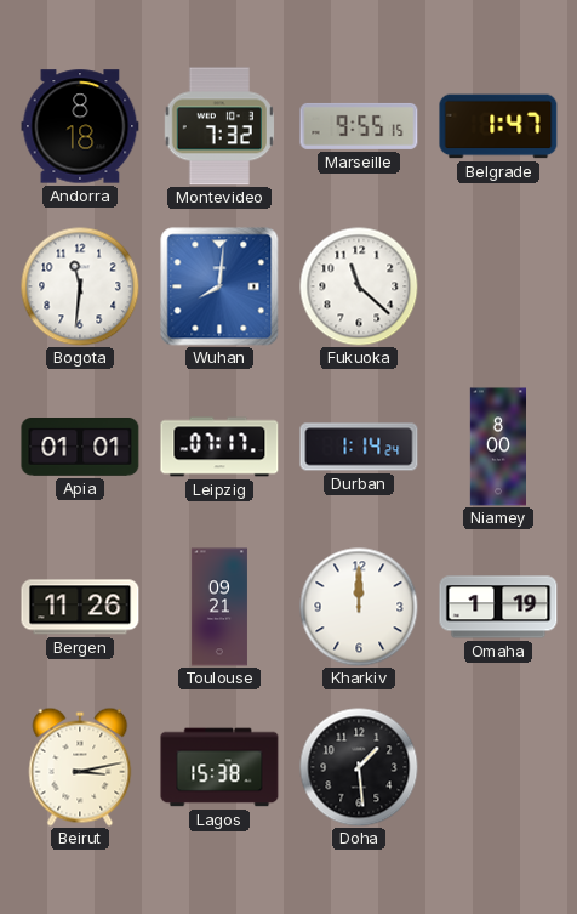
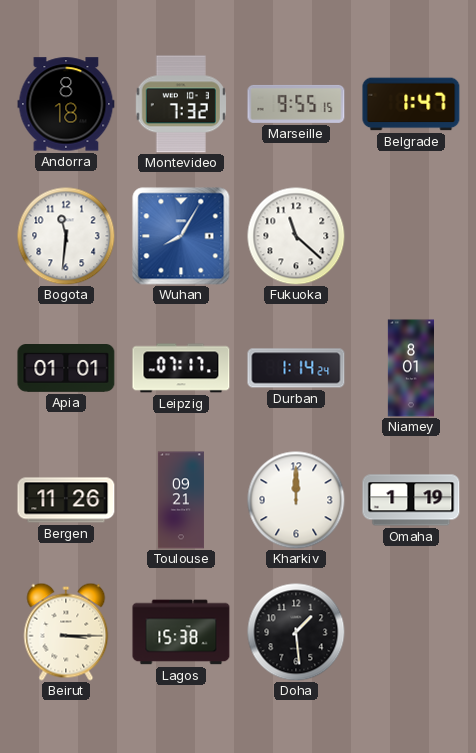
Wuhan: 8:01 -> 8:05 (181, 236)
Niamey: 8:00 -> 8:01 (410, 368)
Beirut: 3:13 -> 3:15 (66, 632)
